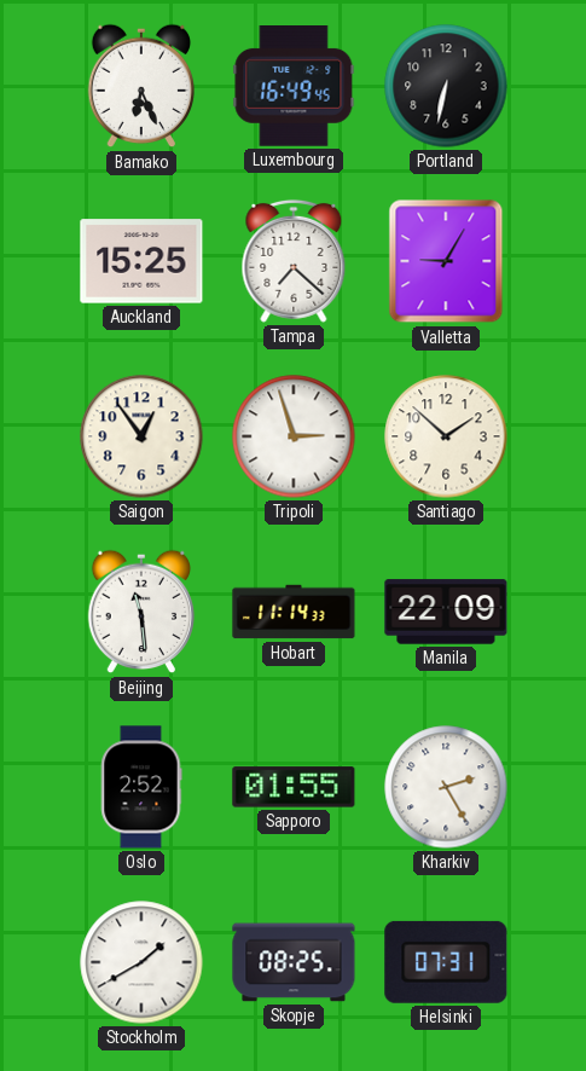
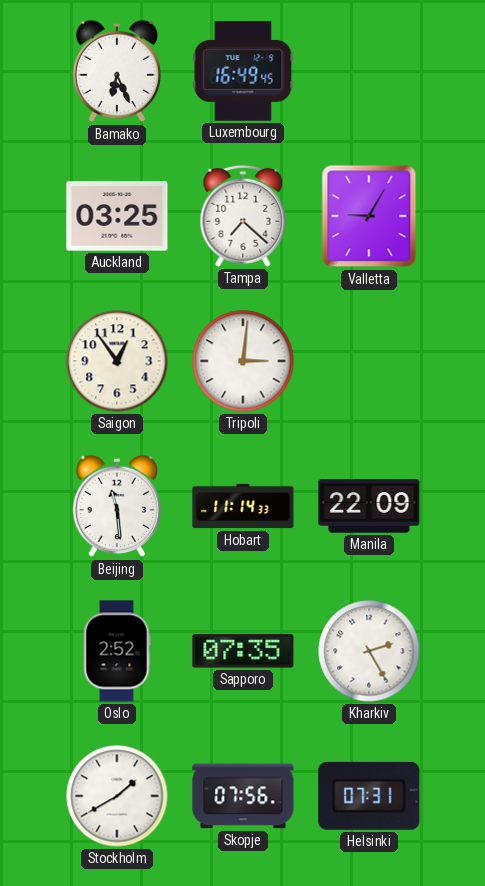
Portland: 6:32 -> none (446, 86)
Auckland: 15:25 -> 03:25 (117, 216)
Tripoli: 2:57 -> 3:01 (243, 361)
Santiago: 1:52 -> none (446, 436)
Sapporo: 01:55 -> 07:35 (243, 651)
Skopje: 08:25 -> 07:56 (243, 796)
